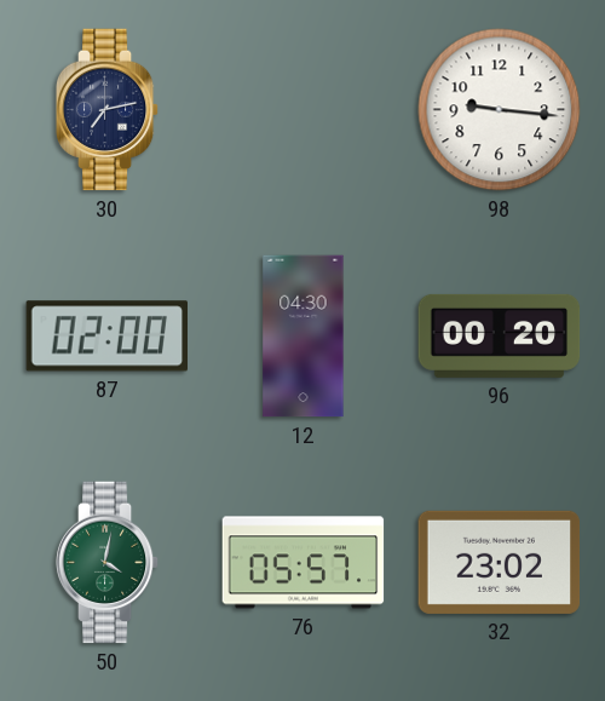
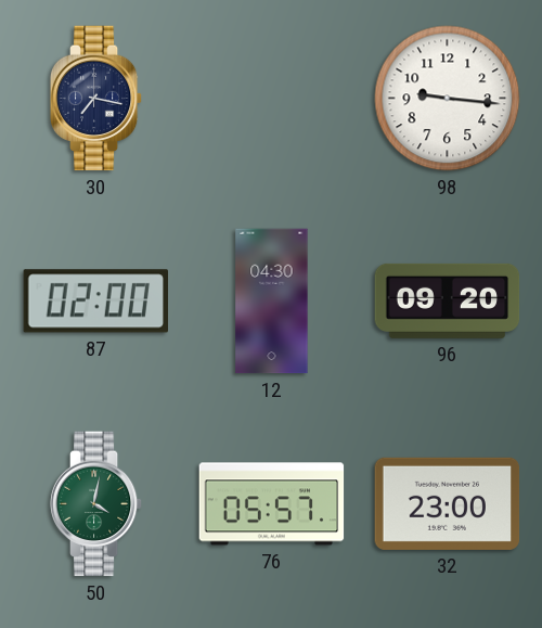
30: 7:13 -> 7:17 (96, 99)
96: 00:20 -> 09:20 (448, 300)
32: 23:02 -> 23:00 (448, 503)
